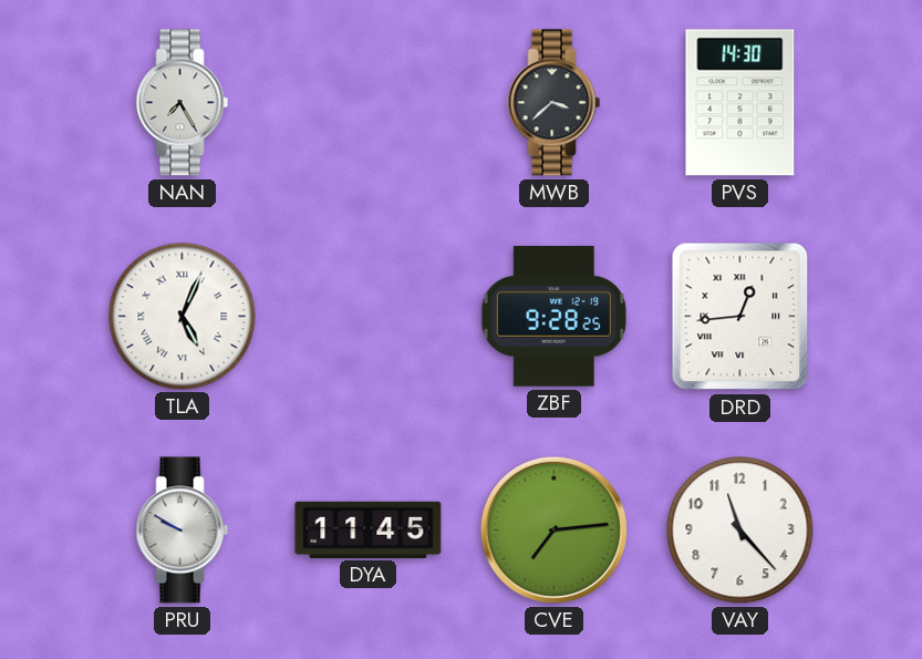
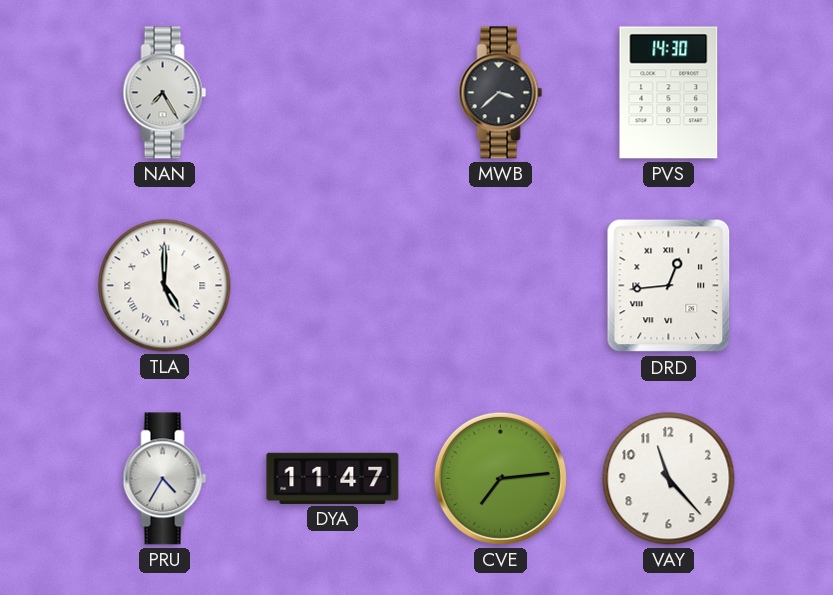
TLA: 5:04 -> 5:00 (165, 286)
ZBF: 9:28 -> none (553, 317)
PRU: 9:50 -> 4:35 (165, 479)
DYA: 11:45 -> 11:47 (333, 478)
